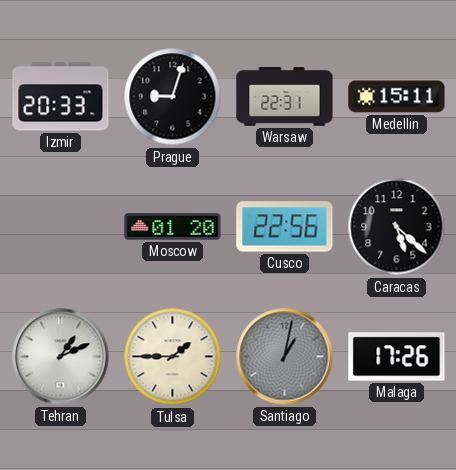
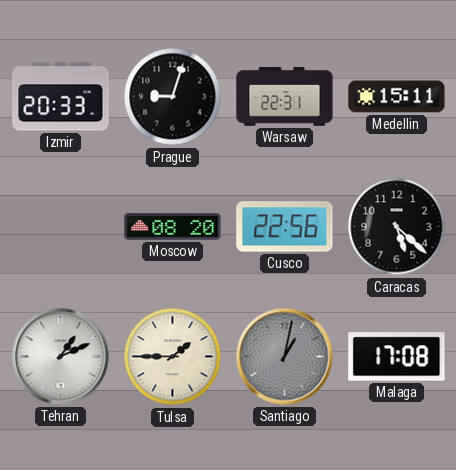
Moscow: 01:20 -> 08:20 (173, 227)
Malaga: 17:26 -> 17:08 (397, 357)
